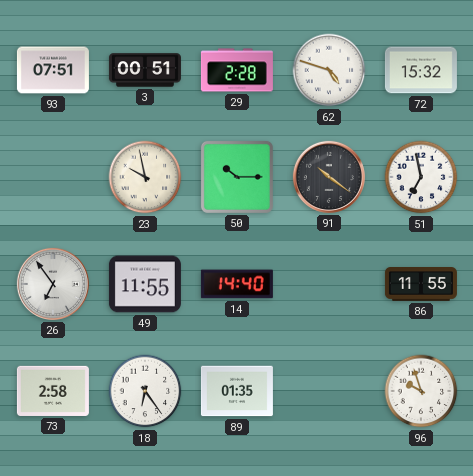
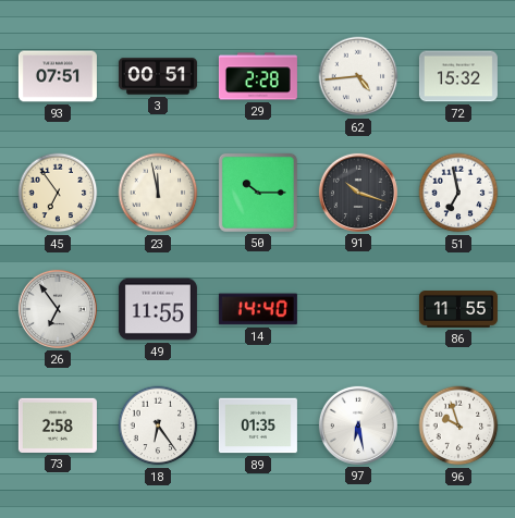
62: 4:48 -> 4:44 (358, 76)
45: none -> 6:54 (58, 193)
23: 9:58 -> 11:58 (158, 193)
91: 10:21 -> 10:18 (358, 193)
97: none -> 6:28 (358, 425)
